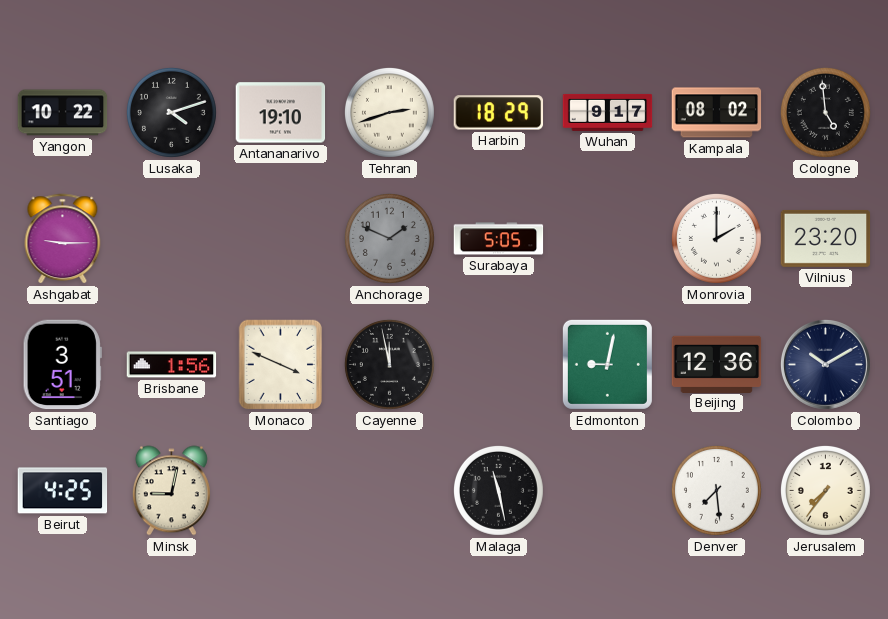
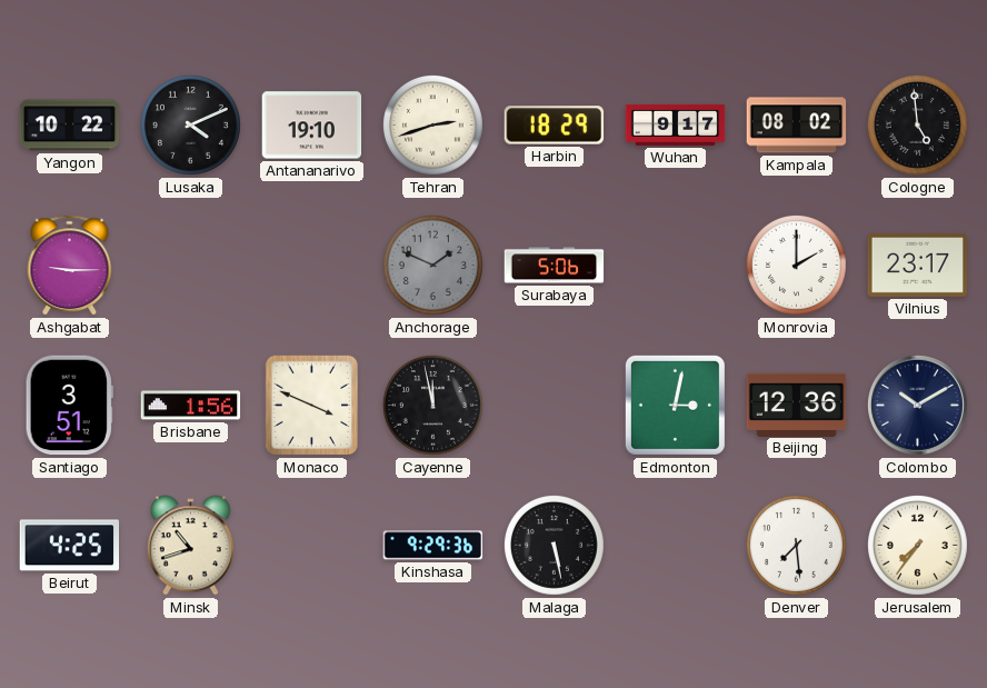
Lusaka: 4:12 -> 4:11 (190, 124)
Surabaya: 5:05 -> 5:06 (555, 266)
Vilnius: 23:20 -> 23:17 (918, 265)
Edmonton: 9:02 -> 3:02 (675, 405)
Minsk: 9:02 -> 10:42 (190, 546)
Kinshasa: none -> 9:29 (433, 546)
Malaga: 11:28 -> 5:28 (554, 545)
